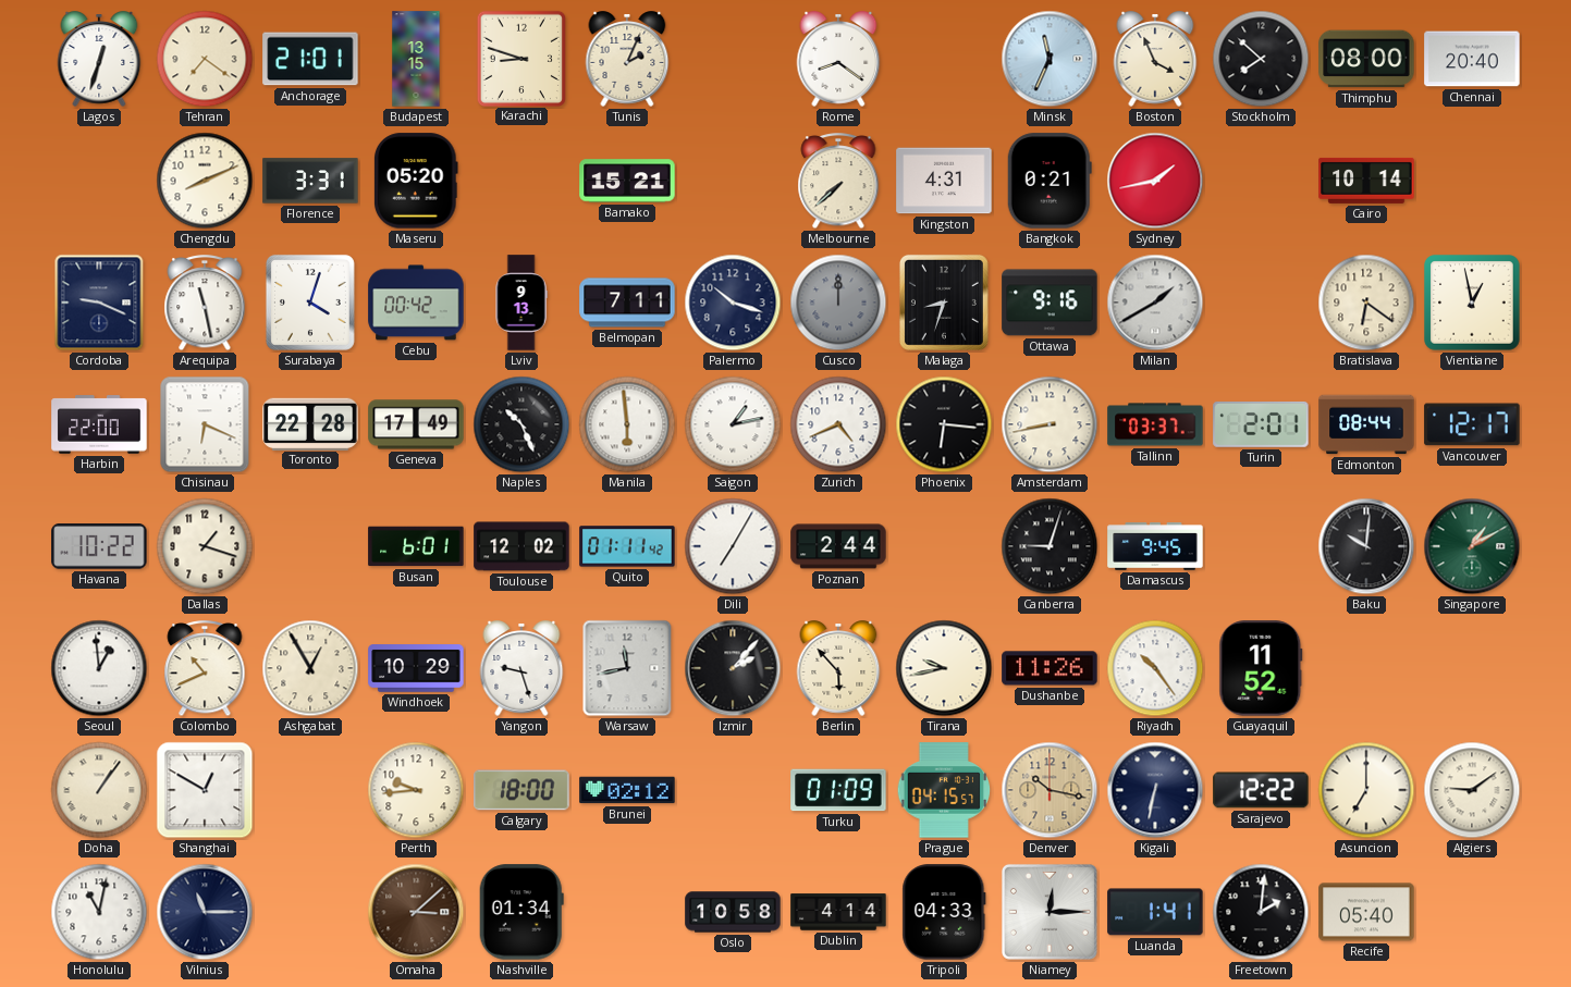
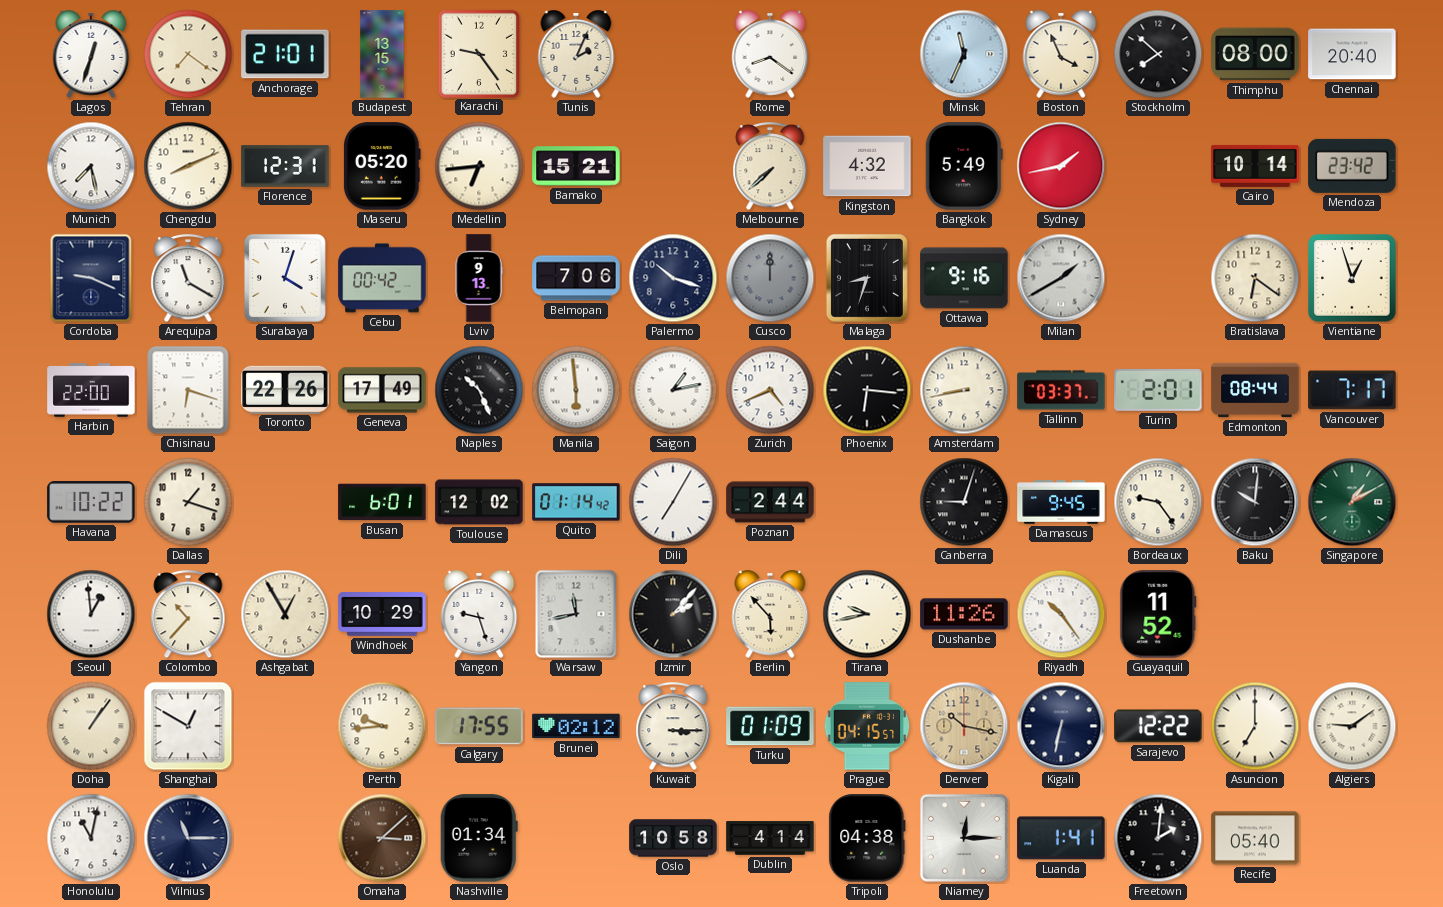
Karachi: 8:48 -> 9:24 (478, 53)
Munich: none -> 7:28 (91, 166)
Florence: 3:31 -> 12:31 (285, 166)
Medellin: none -> 6:44 (479, 166)
Kingston: 4:31 -> 4:32 (867, 166)
Bangkok: 0:21 -> 5:49 (964, 166)
Mendoza: none -> 23:42 (1352, 166)
Arequipa: 11:28 -> 11:20 (188, 279)
Belmopan: 7:11 -> 7:06 (576, 278)
Vientiane: 12:58 -> 12:57 (1352, 278)
Chisinau: 6:19 -> 6:18 (188, 390)
Toronto: 22:28 -> 22:26 (285, 389)
Vancouver: 12:17 -> 7:17 (1352, 390)
Quito: 01:11 -> 01:14 (576, 502)
Bordeaux: none -> 9:24 (1158, 502)
Colombo: 10:41 -> 10:37 (188, 615)
Calgary: 18:00 -> 17:55 (479, 726)
Kuwait: none -> 3:15 (673, 727)
Tripoli: 04:33 -> 04:38 (867, 838)
